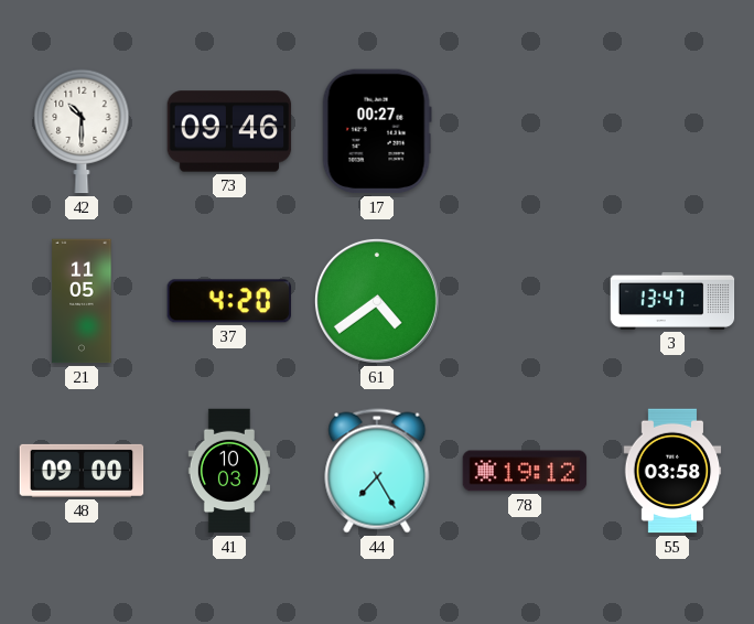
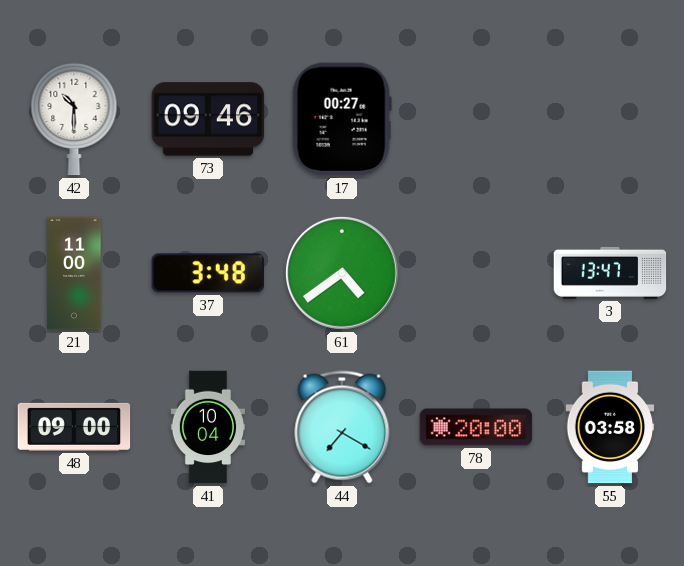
21: 11:05 -> 11:00 (74, 273)
37: 4:20 -> 3:48 (207, 273)
41: 10:03 -> 10:04 (207, 427)
44: 7:25 -> 7:20 (342, 427)
78: 19:12 -> 20:00 (476, 427)
